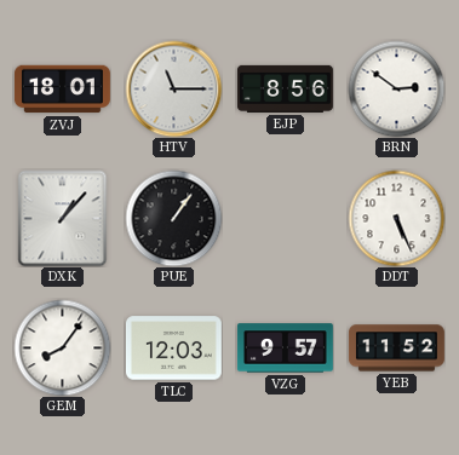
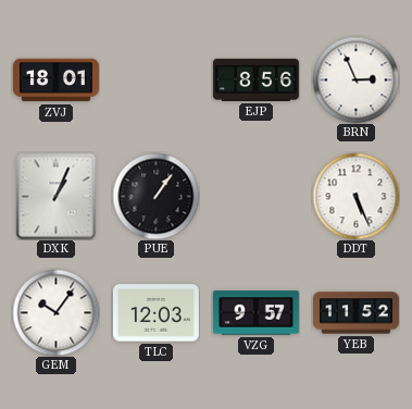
HTV: 11:15 -> none (173, 88)
BRN: 2:51 -> 2:56 (355, 79)
DXK: 1:07 -> 1:04 (57, 196)
GEM: 8:06 -> 10:06 (55, 312)
